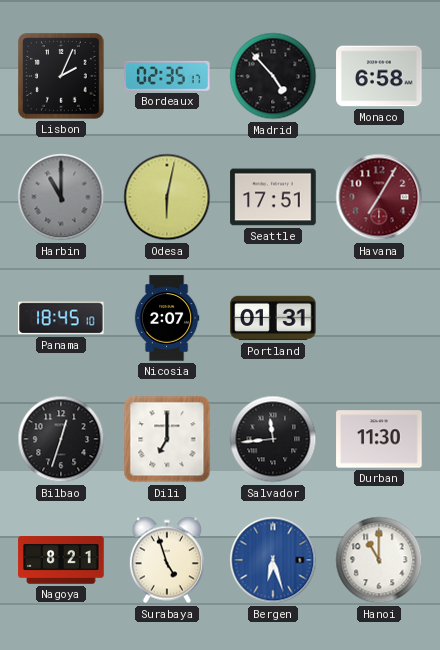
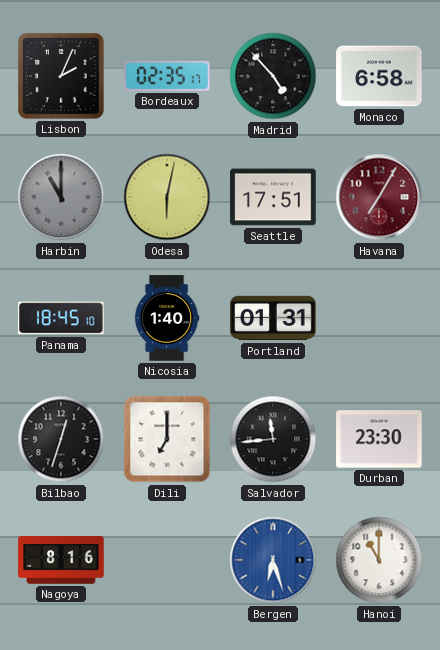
Nicosia: 2:07 -> 1:40 (167, 318)
Durban: 11:30 -> 23:30 (379, 439)
Nagoya: 8:21 -> 8:16 (61, 560)
Surabaya: 4:57 -> none (167, 560)
